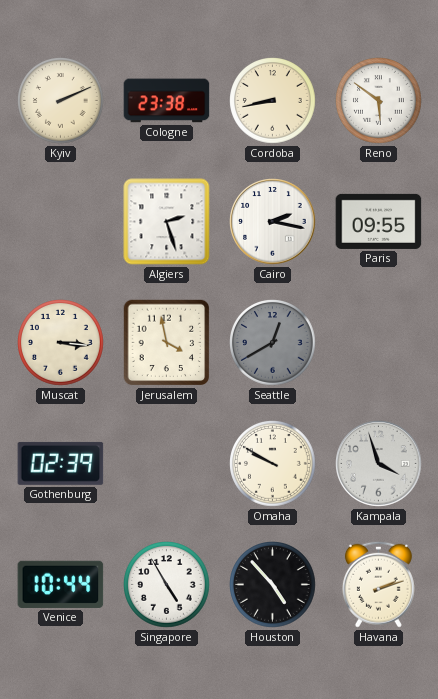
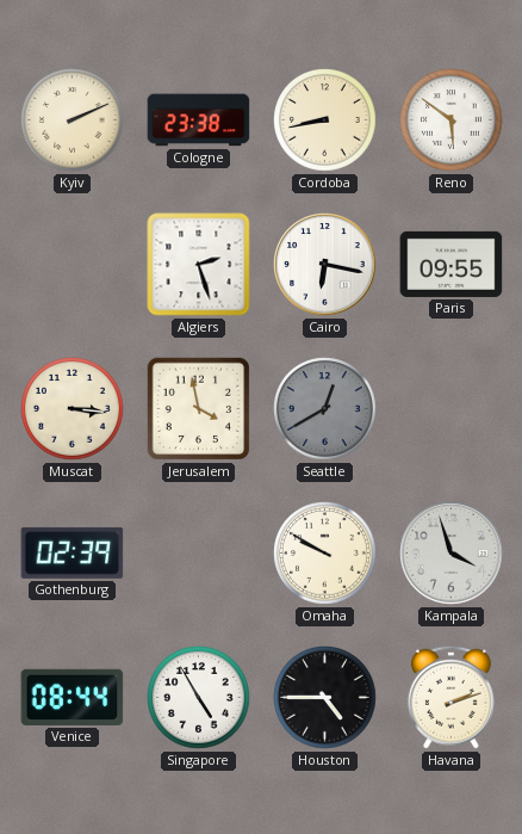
Cairo: 2:17 -> 6:17 (325, 265)
Venice: 10:44 -> 08:44 (73, 697)
Houston: 4:53 -> 4:45 (325, 698)
